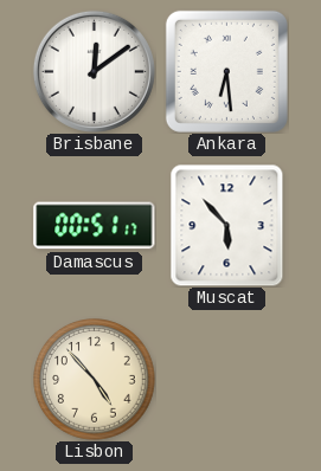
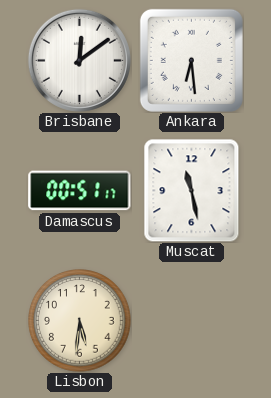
Muscat: 5:53 -> 11:28 (192, 190)
Lisbon: 4:53 -> 5:31 (80, 321)
